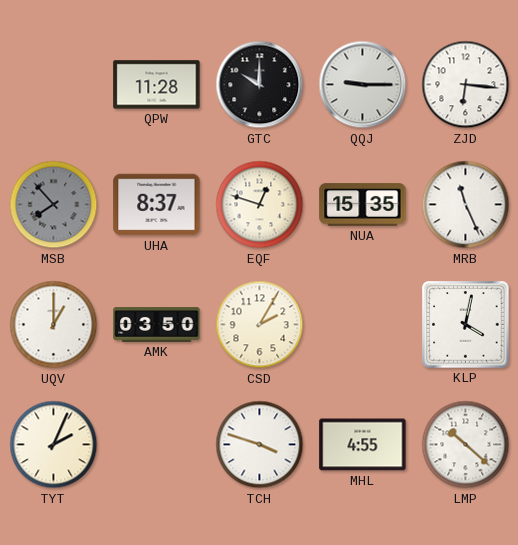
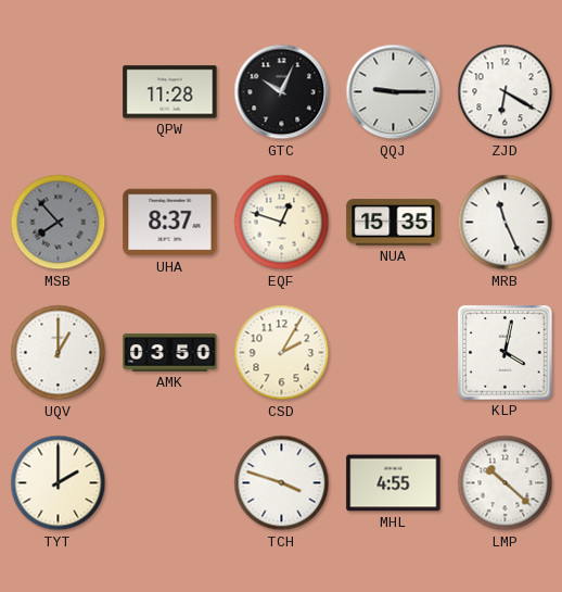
GTC: 10:00 -> 10:04 (282, 92)
ZJD: 6:16 -> 6:20 (506, 92)
TYT: 2:04 -> 2:00 (59, 483)
